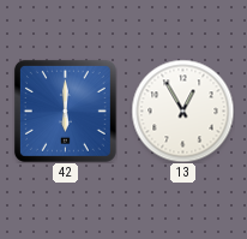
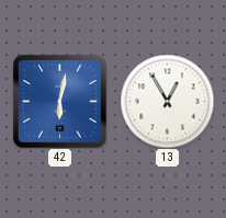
42: 6:00 -> 6:02 (59, 101)
